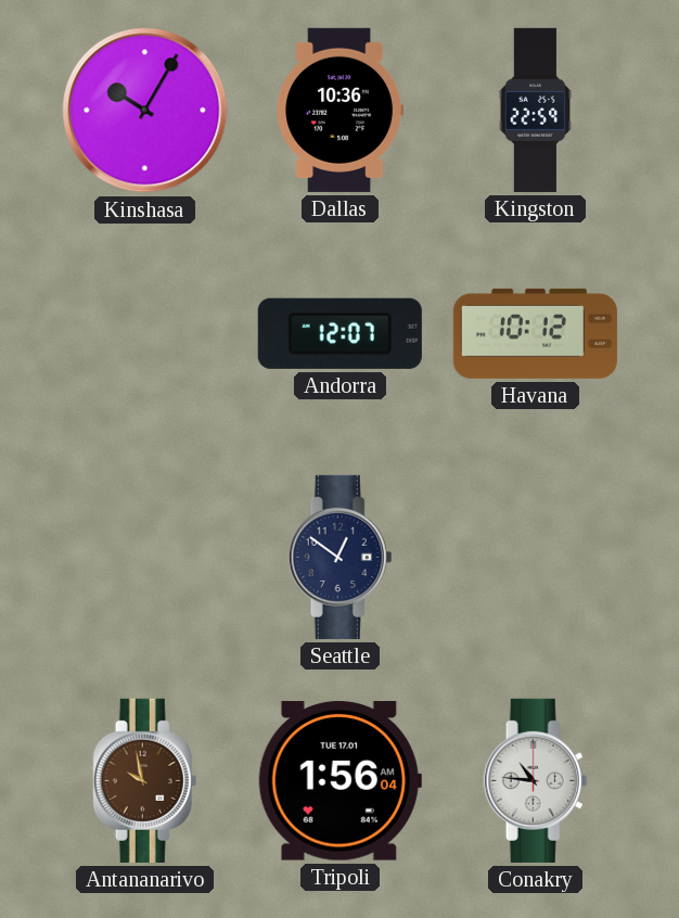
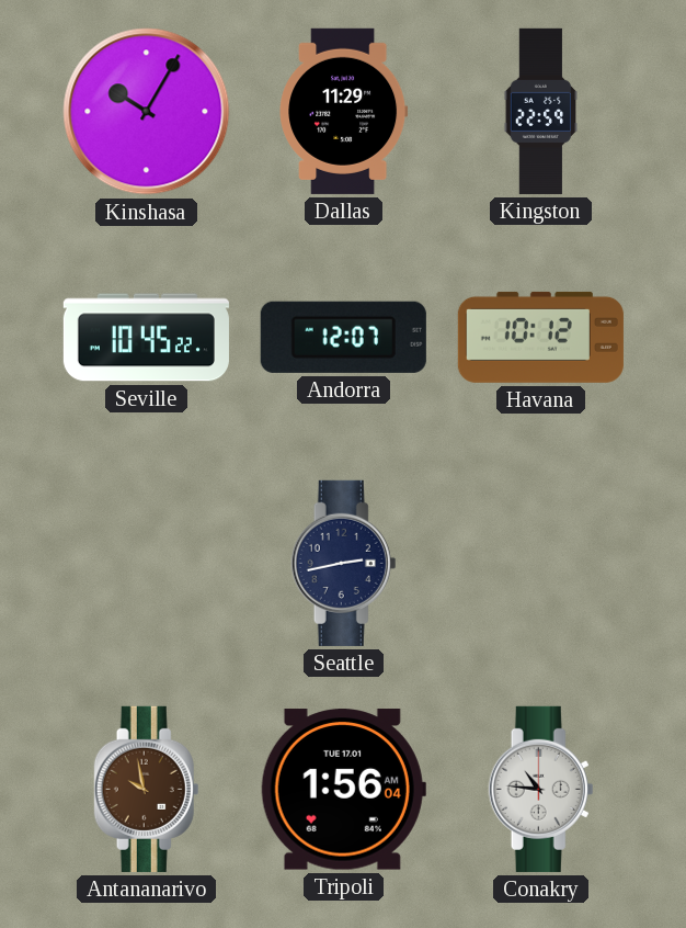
Dallas: 10:36 -> 11:29 (344, 111)
Seville: none -> 10:45 (146, 338)
Seattle: 12:51 -> 2:43 (344, 563)
